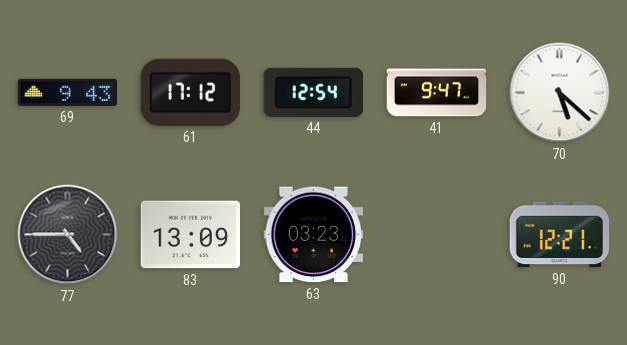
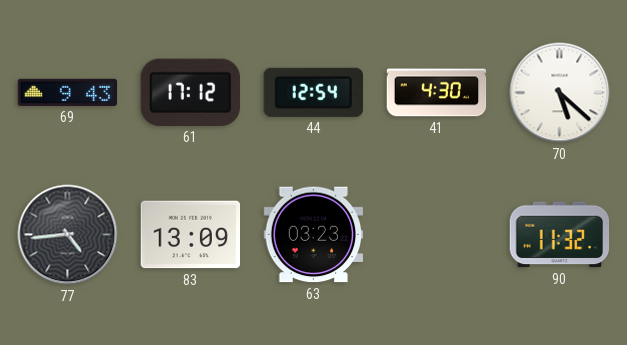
41: 9:47 -> 4:30 (437, 93)
77: 4:45 -> 4:44 (68, 235)
90: 12:21 -> 11:32 (560, 235)
